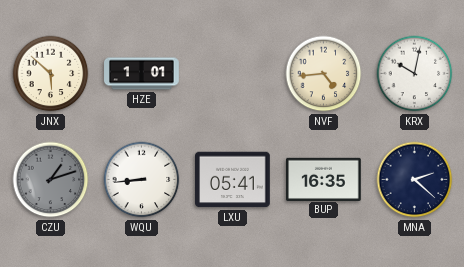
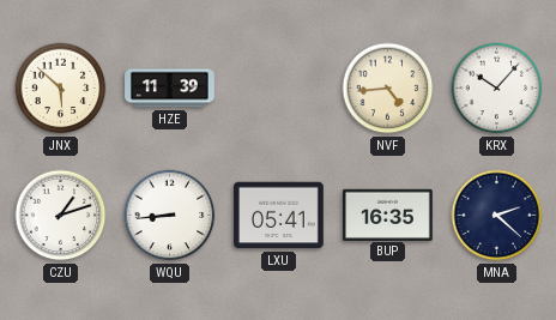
HZE: 1:01 -> 11:39 (170, 89)
KRX: 10:02 -> 10:07 (497, 89)
CZU dial: grey -> white (61, 216)
